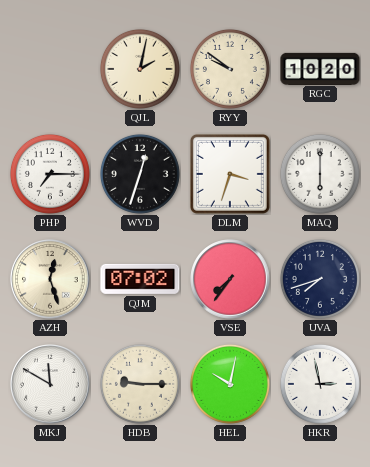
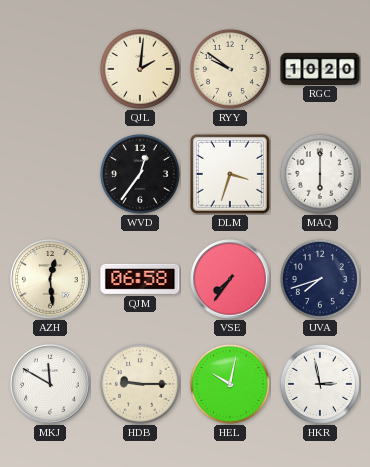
QJL: 2:02 -> 2:01 (140, 69)
PHP: 7:15 -> none (50, 174)
WVD: 12:33 -> 12:36 (140, 174)
AZH: 12:27 -> 12:29 (50, 279)
QJM: 07:02 -> 06:58 (140, 279)
